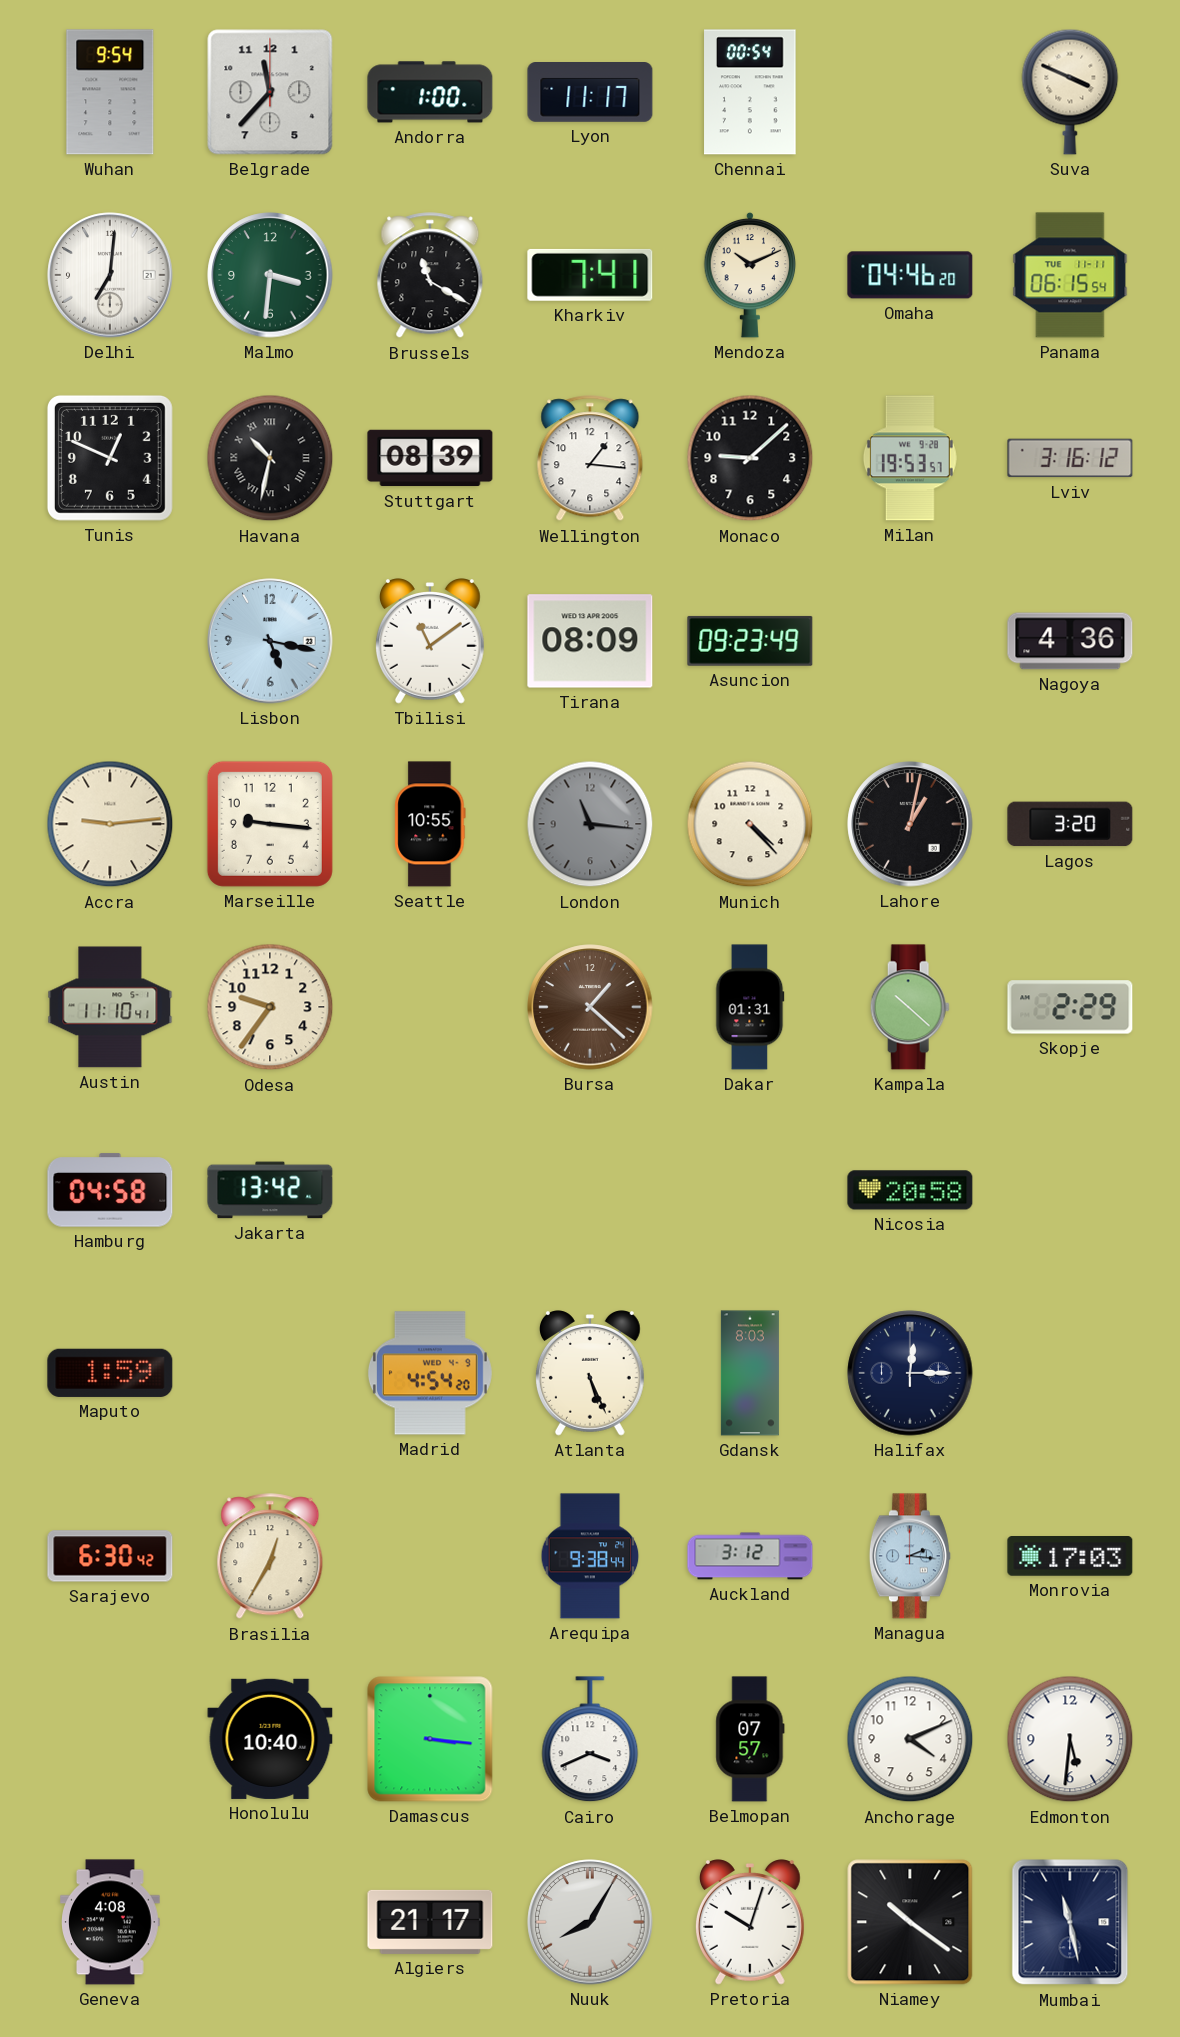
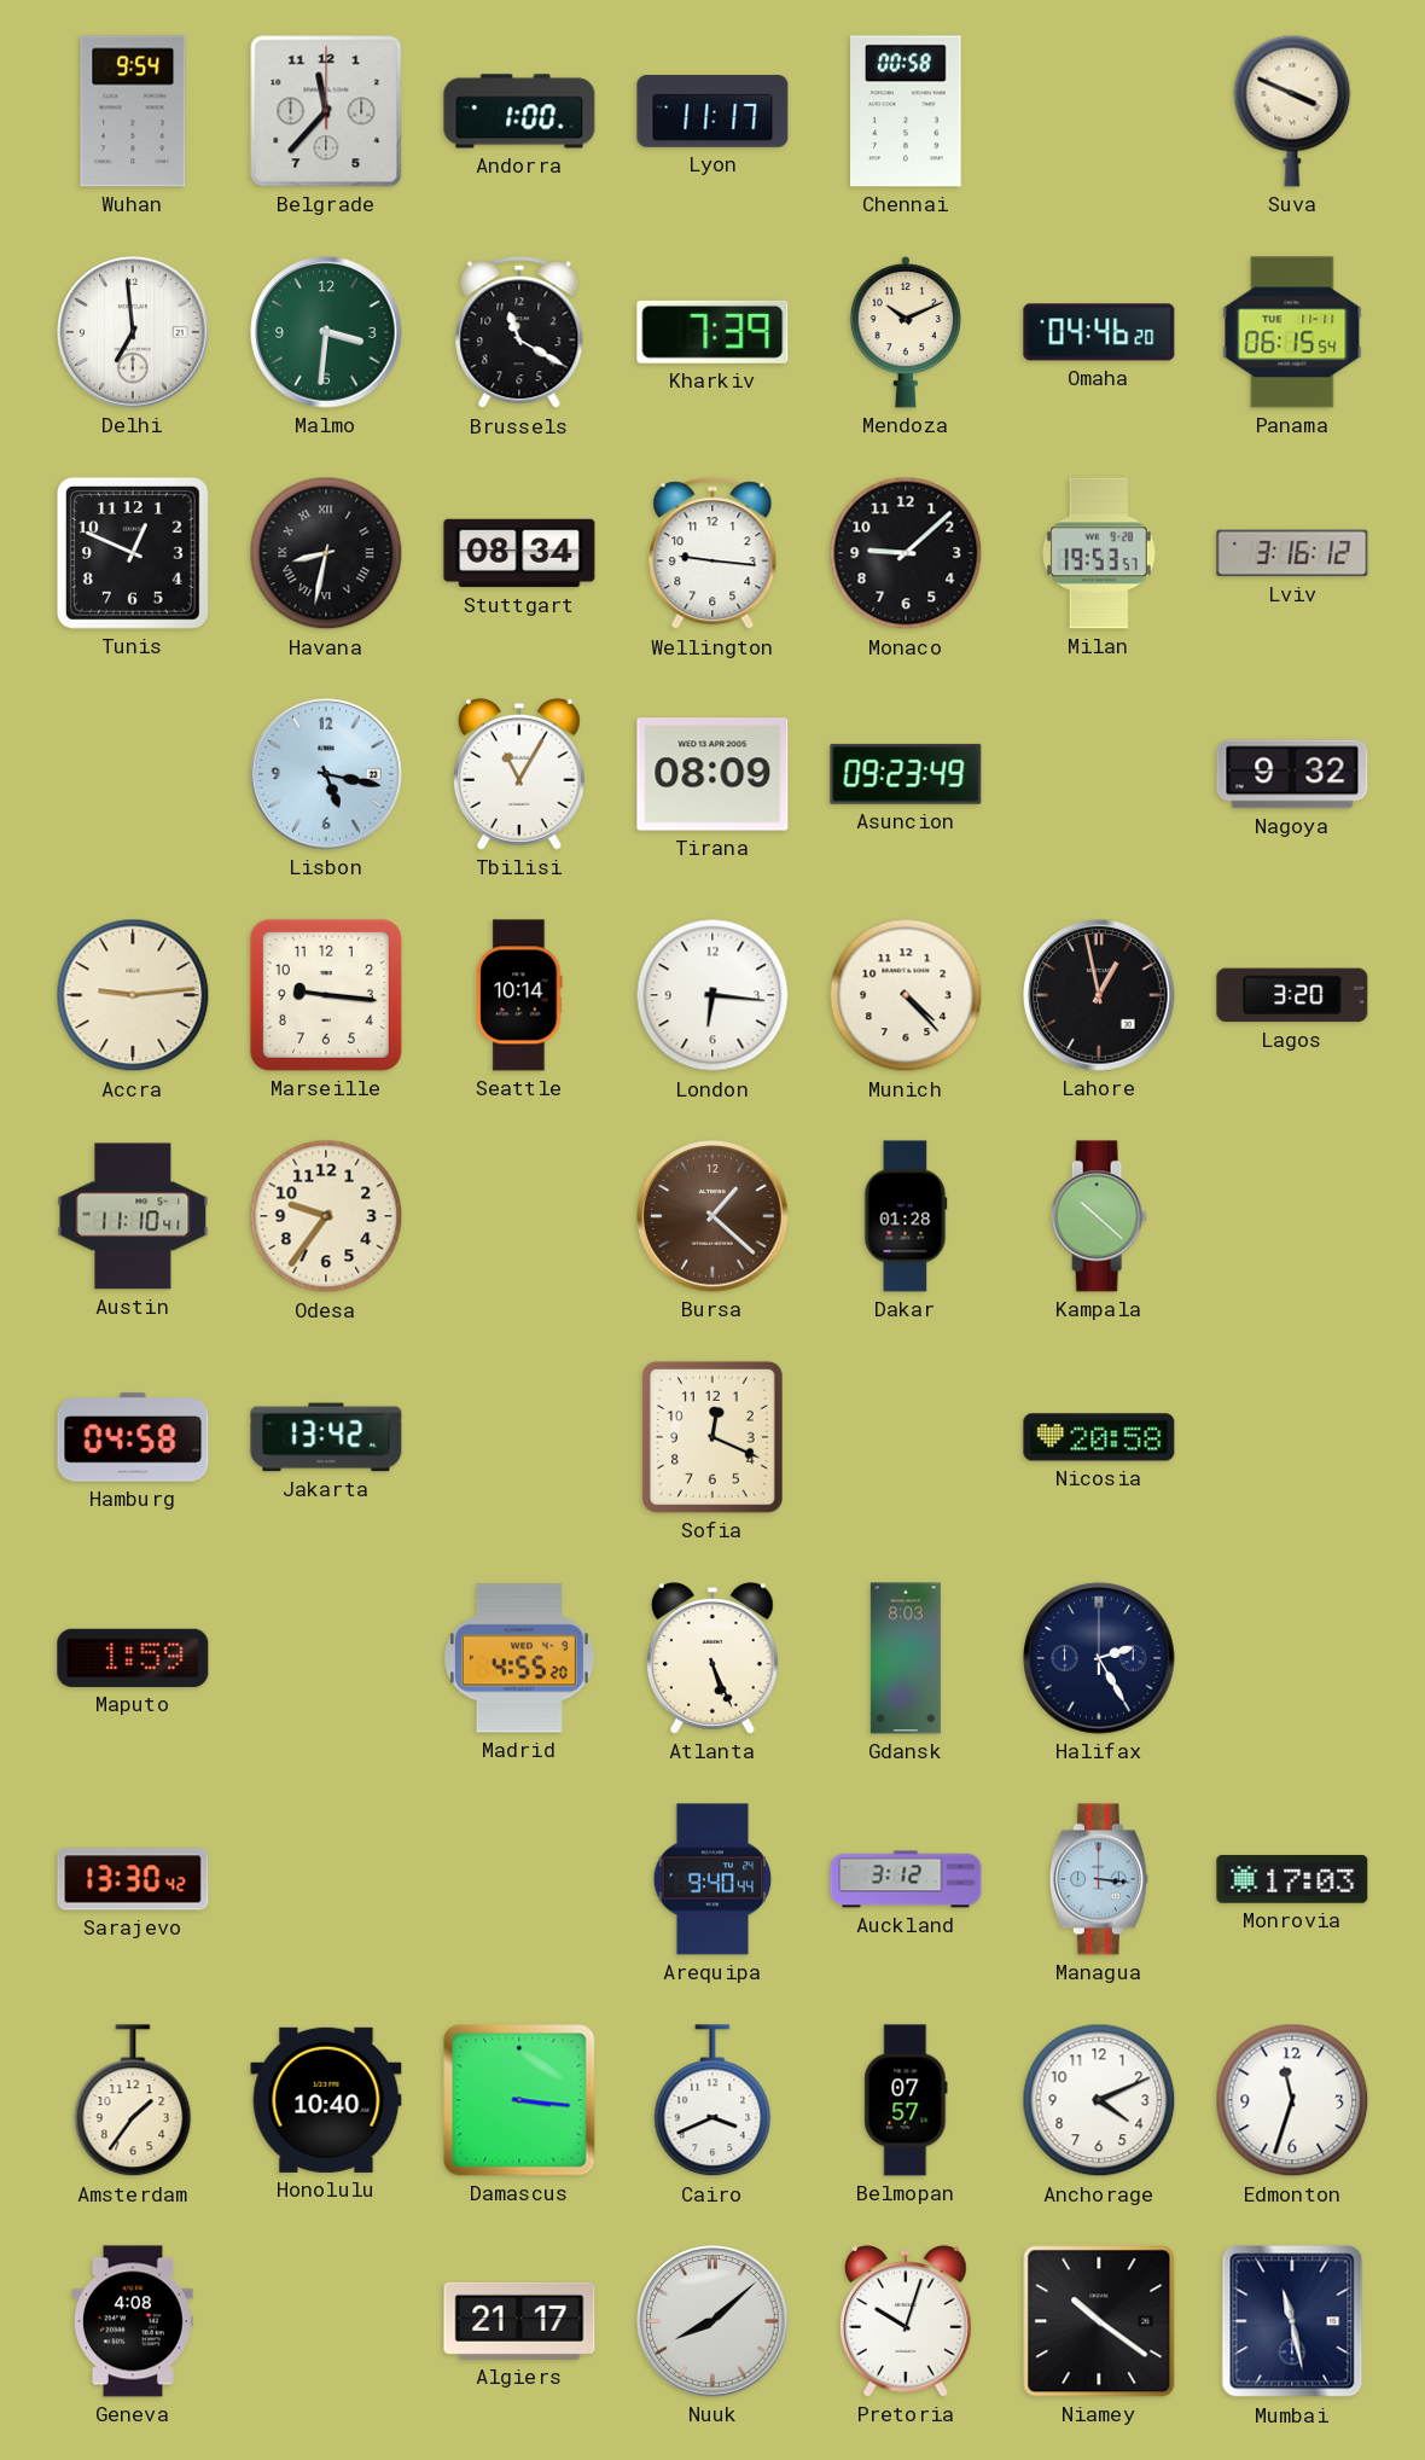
Chennai: 00:54 -> 00:58 (906, 111)
Delhi: 7:01 -> 6:59 (133, 332)
Kharkiv: 7:41 -> 7:39 (712, 332)
Havana: 10:32 -> 8:32 (326, 553)
Stuttgart: 08:39 -> 08:34 (519, 553)
Wellington: 1:16 -> 9:16 (712, 554)
Tbilisi: 11:09 -> 11:05 (519, 774)
Nagoya: 4:36 -> 9:32 (1292, 774)
Seattle: 10:55 -> 10:14 (519, 995)
London: 11:16 -> 6:16 (712, 995)
London dial: grey -> white (712, 995)
Lahore: 1:02 -> 12:58 (1099, 995)
Dakar: 01:31 -> 01:28 (906, 1216)
Skopje: 2:29 -> none (1070, 1007)
Sofia: none -> 12:19 (712, 1437)
Madrid: 4:54 -> 4:55 (519, 1658)
Halifax: 12:15 -> 2:25 (1099, 1658)
Sarajevo: 6:30 -> 13:30 (133, 1879)
Brasilia: 12:35 -> none (270, 1557)
Arequipa: 9:38 -> 9:40 (712, 1879)
Managua: 2:16 -> 3:16 (1099, 1879)
Amsterdam: none -> 1:36 (133, 2101)
Edmonton: 5:31 -> 11:33 (1292, 2100)
Nuuk: 8:05 -> 8:08 (712, 2321)
